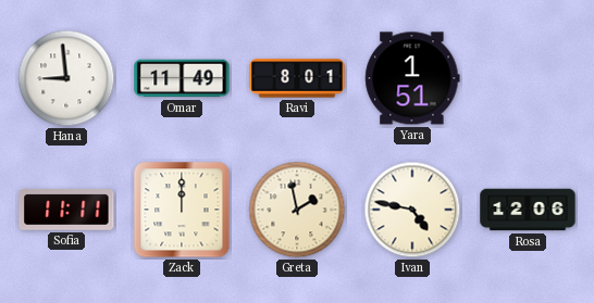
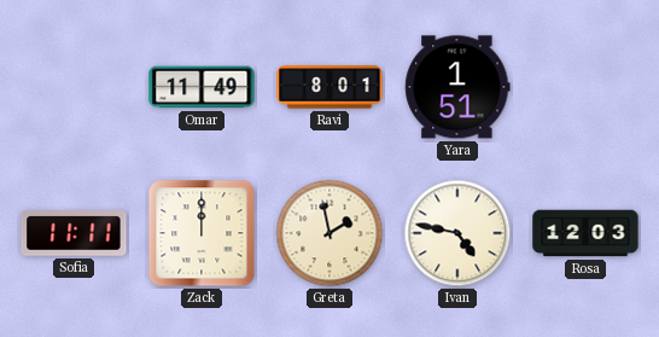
Hana: 8:59 -> none (66, 78)
Rosa: 12:06 -> 12:03 (585, 233)
